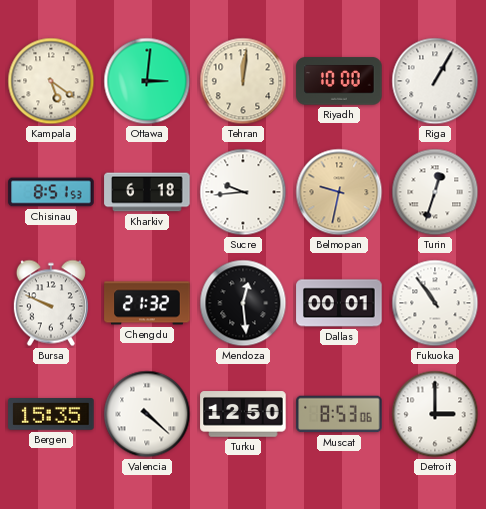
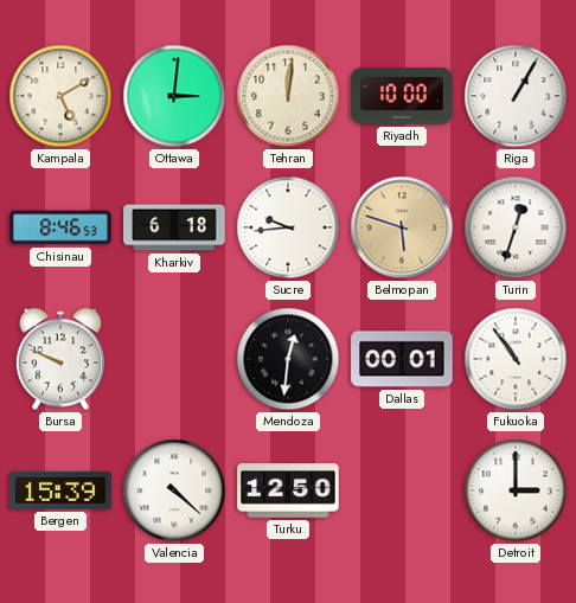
Kampala: 5:21 -> 5:10 (60, 96)
Chisinau: 8:51 -> 8:46 (60, 227)
Belmopan: 9:32 -> 5:48 (402, 227)
Chengdu: 21:32 -> none (147, 303)
Mendoza: 12:29 -> 12:31 (288, 359)
Bergen: 15:35 -> 15:39 (60, 492)
Muscat: 8:53 -> none (339, 414)
